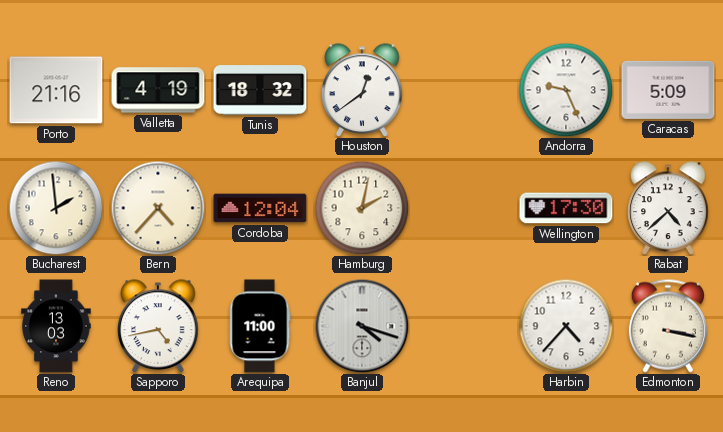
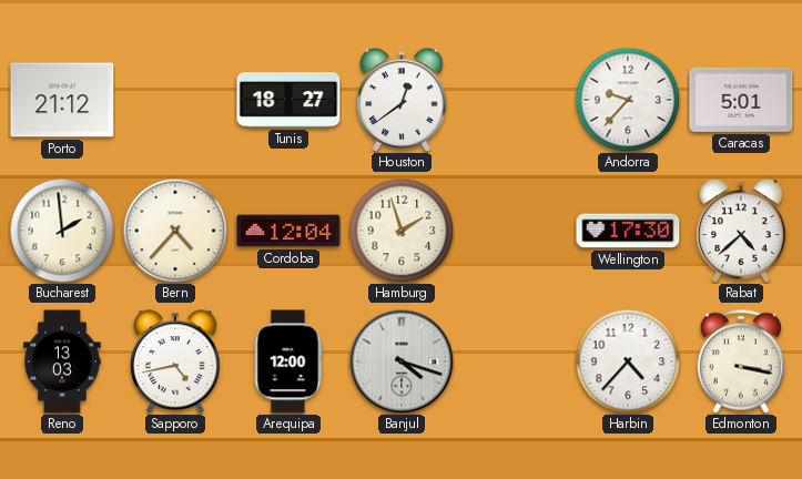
Porto: 21:16 -> 21:12 (62, 100)
Valletta: 4:19 -> none (158, 90)
Tunis: 18:32 -> 18:27 (288, 100)
Andorra: 9:26 -> 9:37 (628, 100)
Caracas: 5:09 -> 5:01 (741, 100)
Hamburg: 2:02 -> 1:57 (402, 231)
Arequipa: 11:00 -> 12:00 (288, 361)
